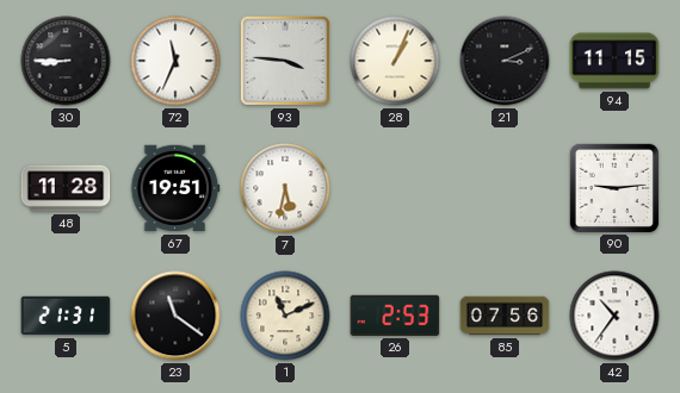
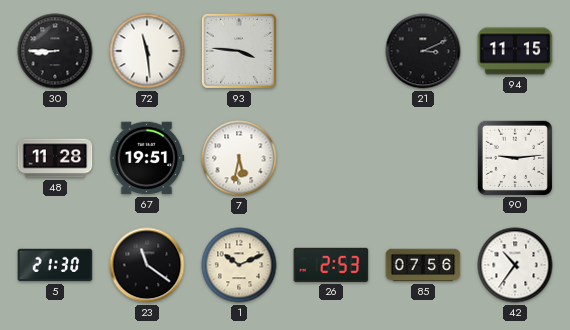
72: 11:34 -> 11:29 (147, 51)
28: 1:04 -> none (395, 61)
5: 21:31 -> 21:30 (55, 265)
1: 11:11 -> 10:11 (239, 265)
